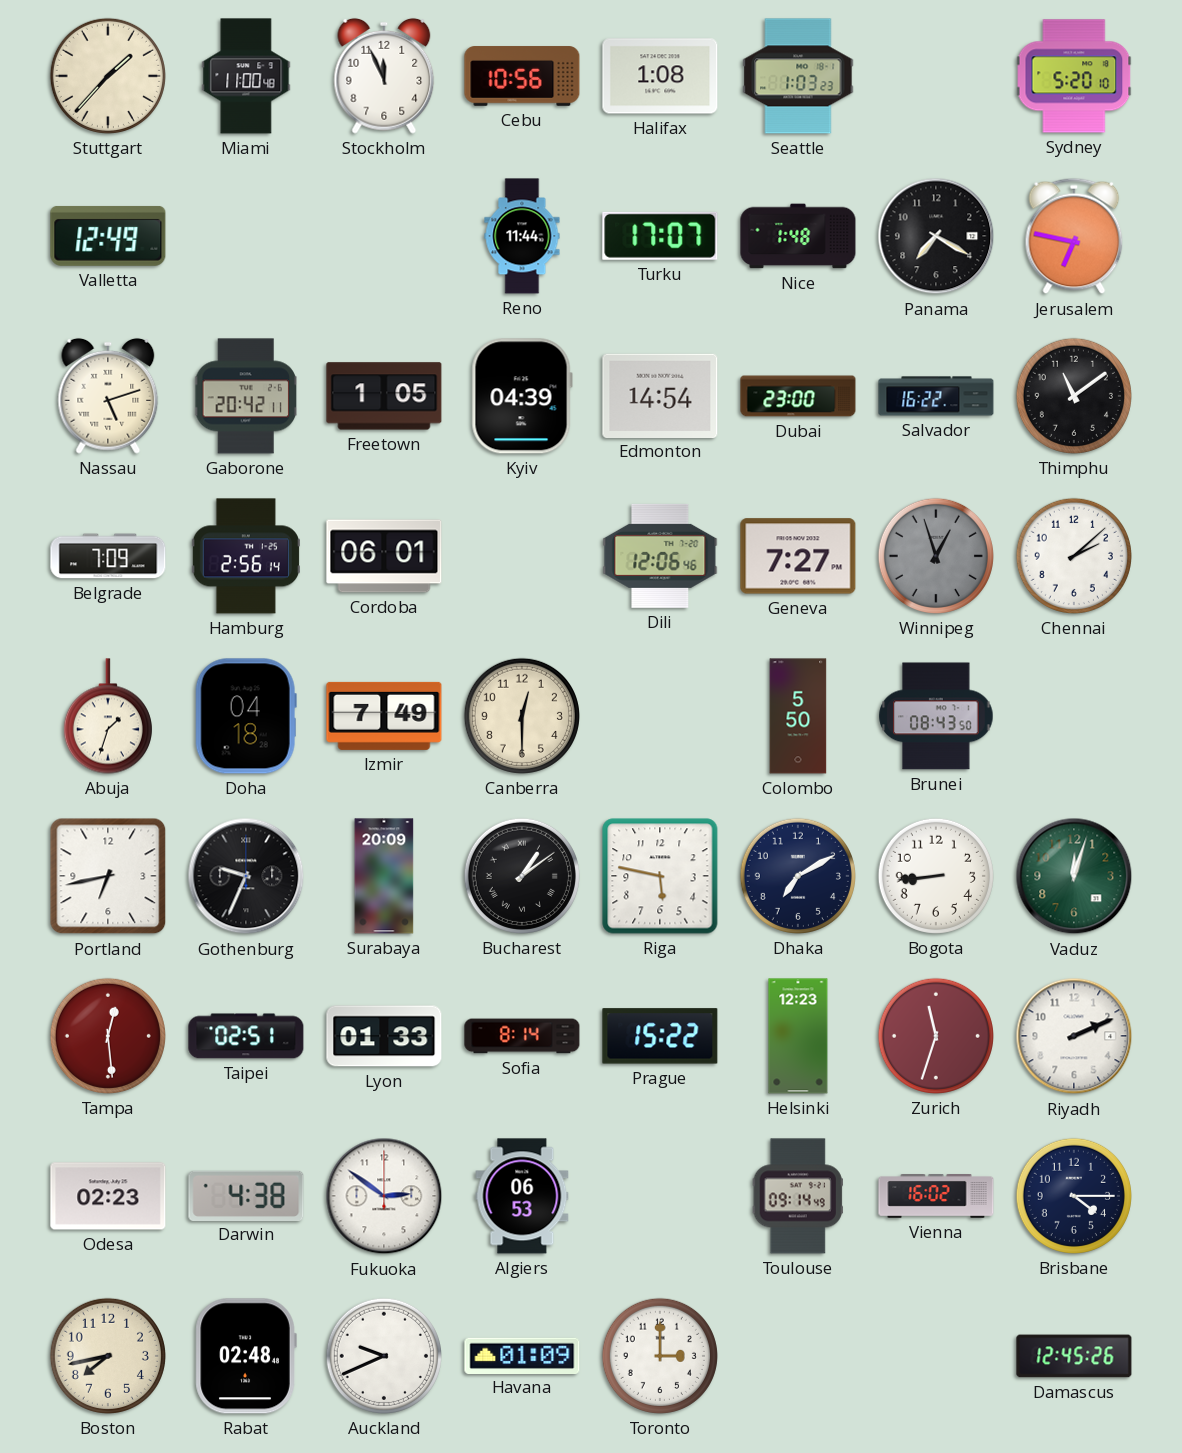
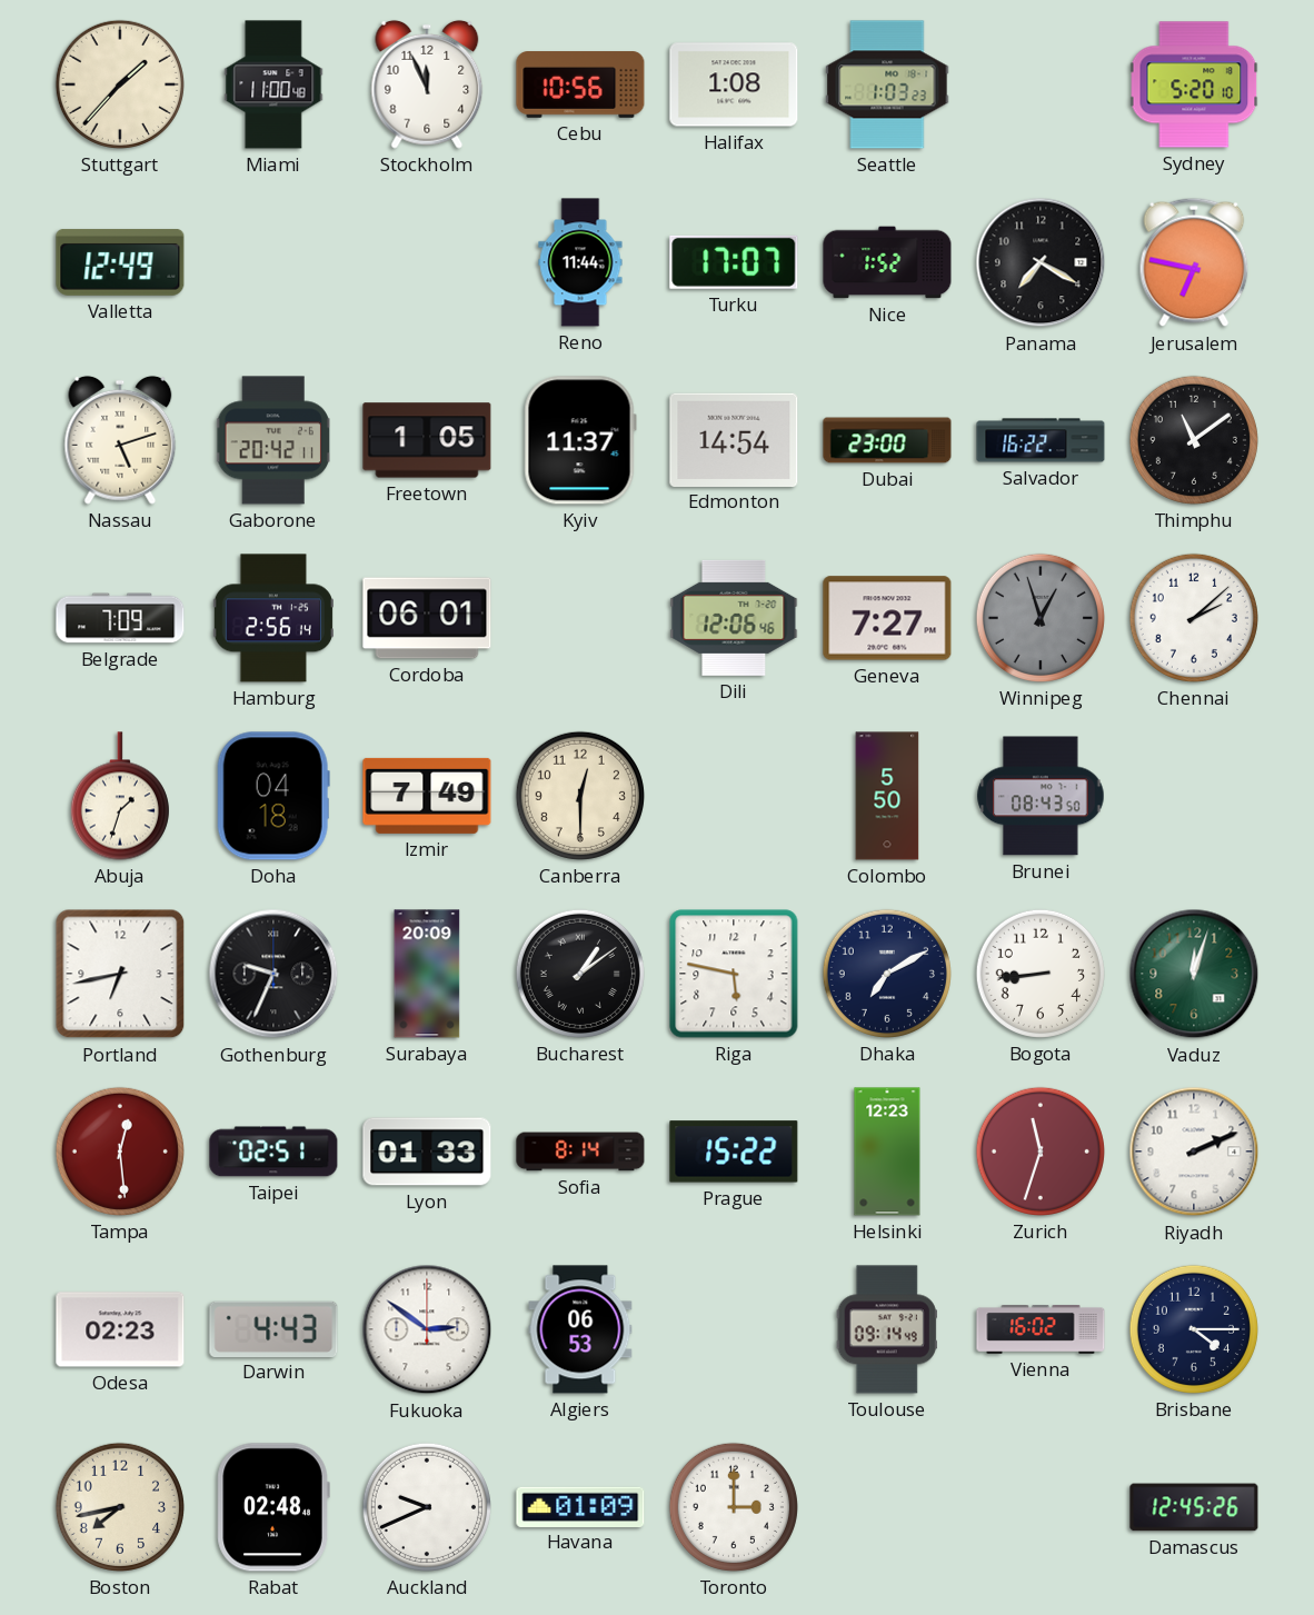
Nice: 1:48 -> 1:52 (887, 262)
Kyiv: 04:39 -> 11:37 (580, 440)
Darwin: 4:38 -> 4:43 (273, 1328)
